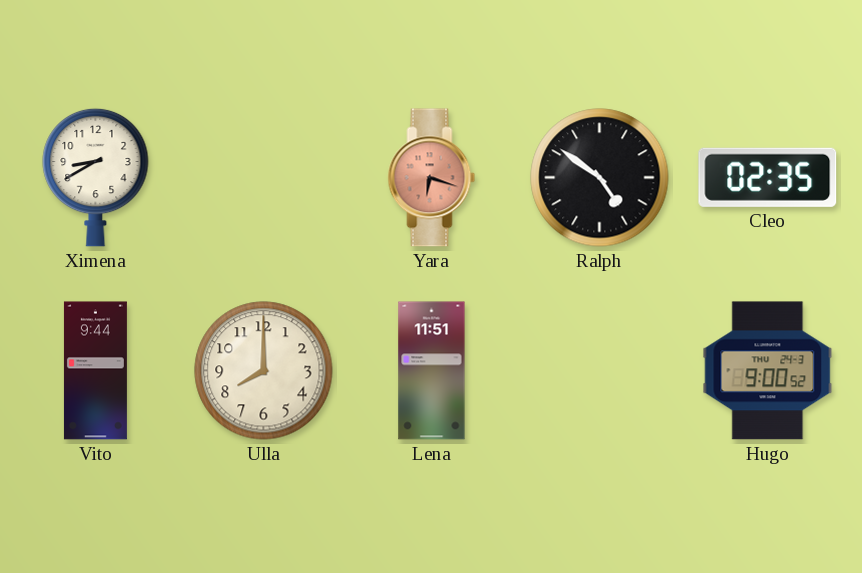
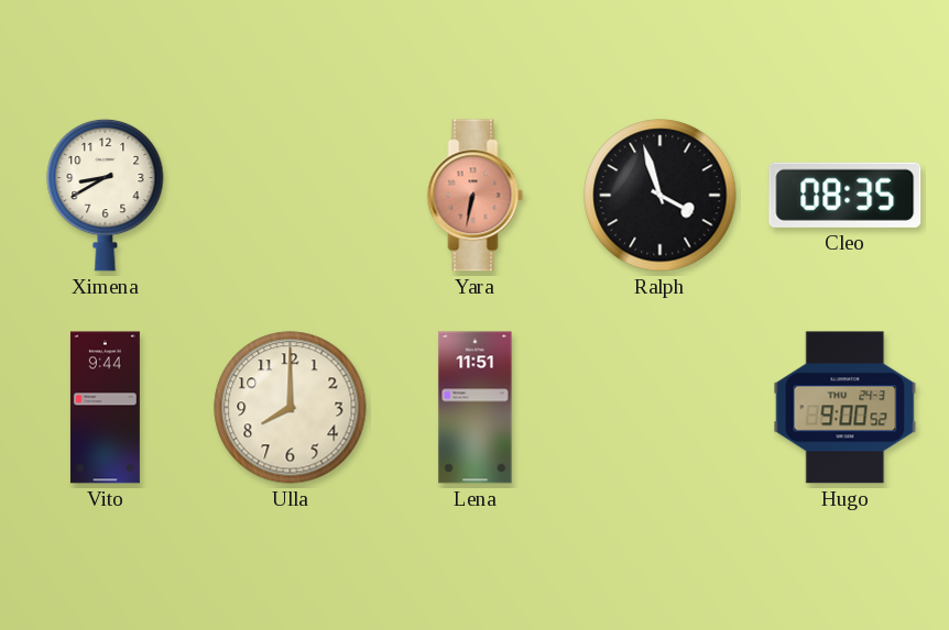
Yara: 6:18 -> 6:32 (476, 196)
Ralph: 4:51 -> 3:57 (661, 196)
Cleo: 02:35 -> 08:35 (846, 195)
